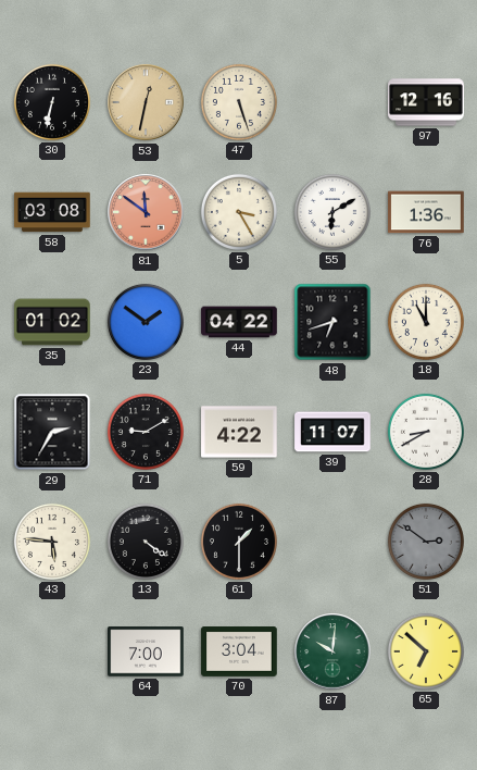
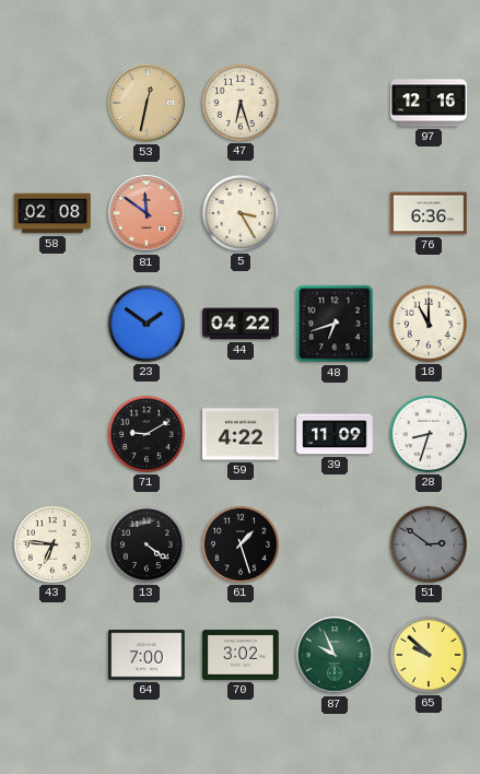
30: 6:32 -> none (52, 102)
47: 5:27 -> 6:27 (241, 103)
58: 03:08 -> 02:08 (52, 213)
55: 6:10 -> none (332, 212)
76: 1:36 -> 6:36 (429, 213)
35: 01:02 -> none (52, 322)
29: 2:35 -> none (52, 432)
39: 11:07 -> 11:09 (335, 434)
28: 8:40 -> 8:33 (429, 434)
43: 5:46 -> 6:46 (52, 544)
61: 1:30 -> 1:27 (241, 544)
70: 3:04 -> 3:02 (241, 656)
87: 10:01 -> 9:56 (335, 655)
65: 6:52 -> 9:52 (429, 655)
